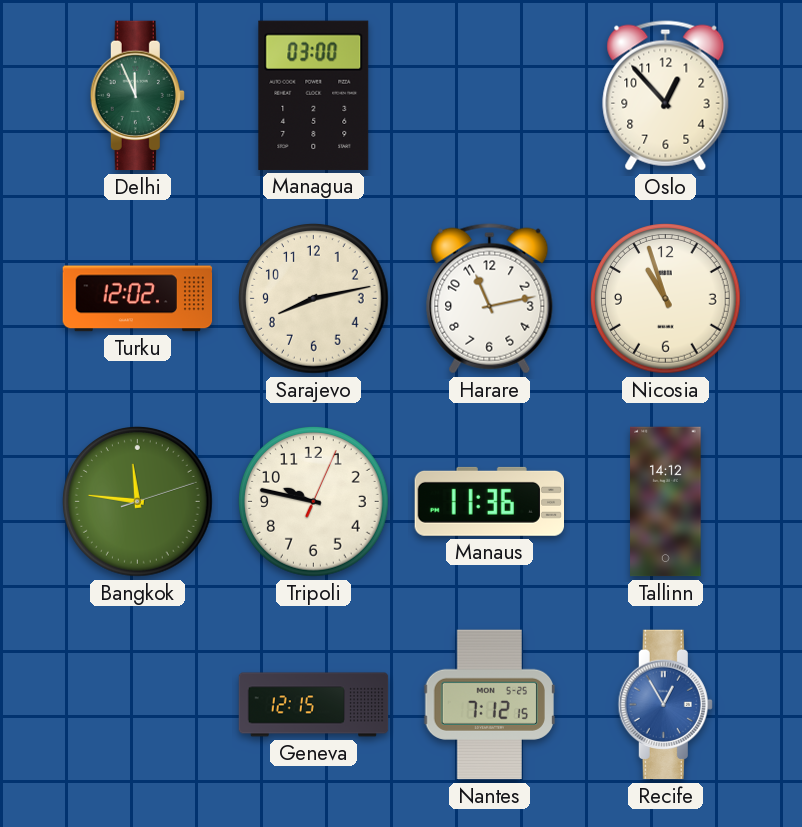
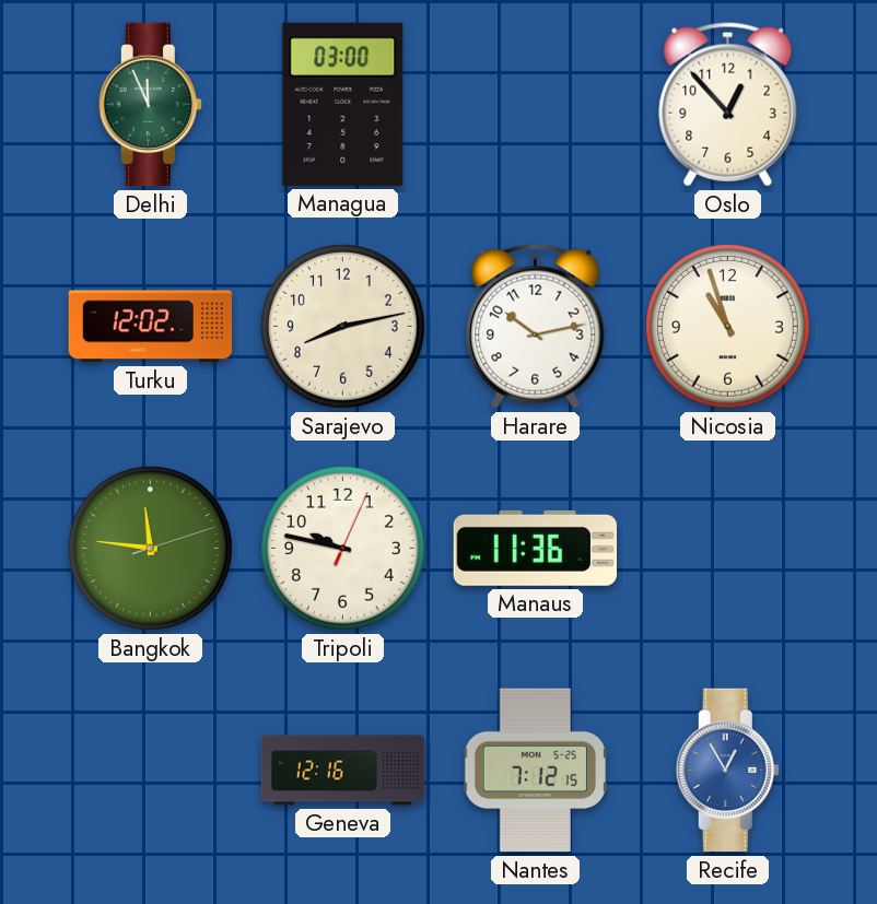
Harare: 11:13 -> 10:13 (536, 327)
Tallinn: 14:12 -> none (666, 502)
Geneva: 12:15 -> 12:16 (343, 771)
